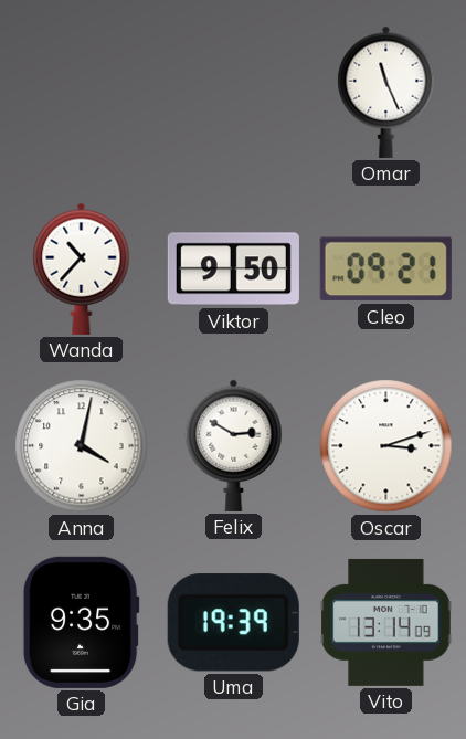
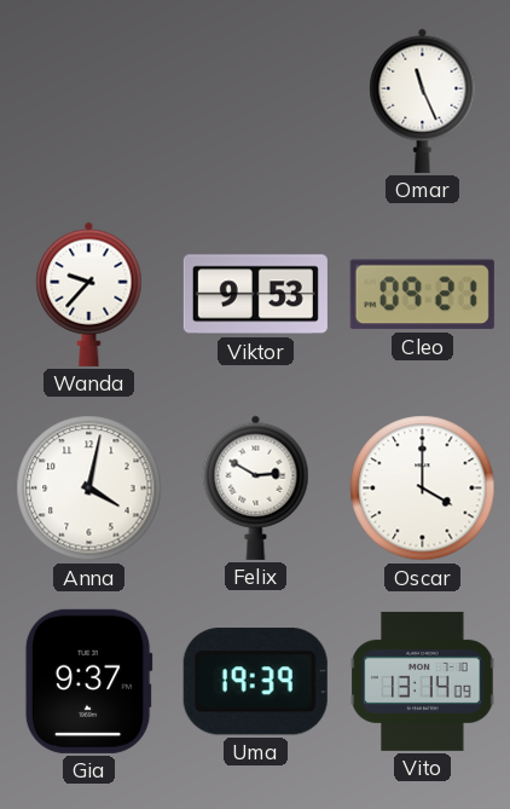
Wanda: 10:37 -> 9:37 (89, 294)
Viktor: 9:50 -> 9:53 (255, 295)
Oscar: 3:12 -> 4:00 (423, 489)
Gia: 9:35 -> 9:37 (88, 681)
